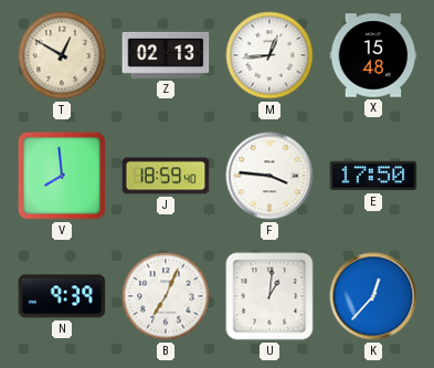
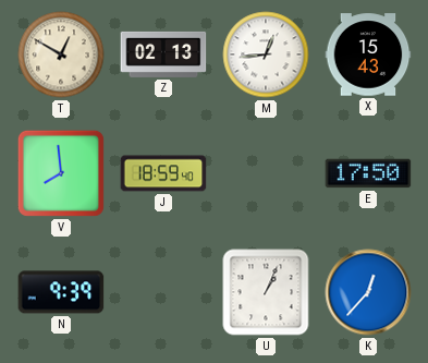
X: 15:48 -> 15:43 (368, 55)
F: 3:46 -> none (269, 176)
B: 7:04 -> none (166, 296)
U: 1:01 -> 1:04 (266, 292)
